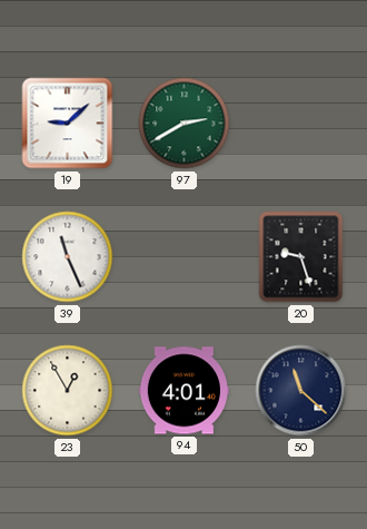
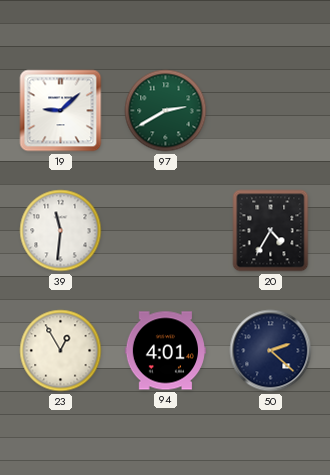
39: 11:26 -> 11:31 (61, 231)
20: 9:27 -> 4:35 (271, 231)
50: 11:22 -> 2:22 (271, 351)
